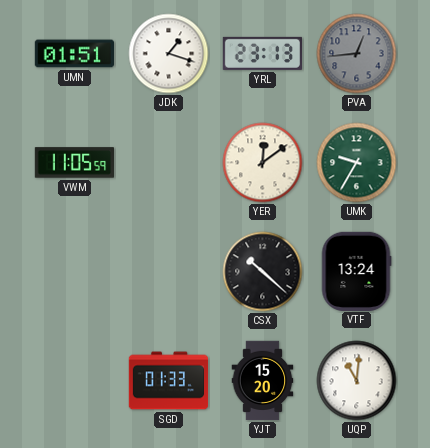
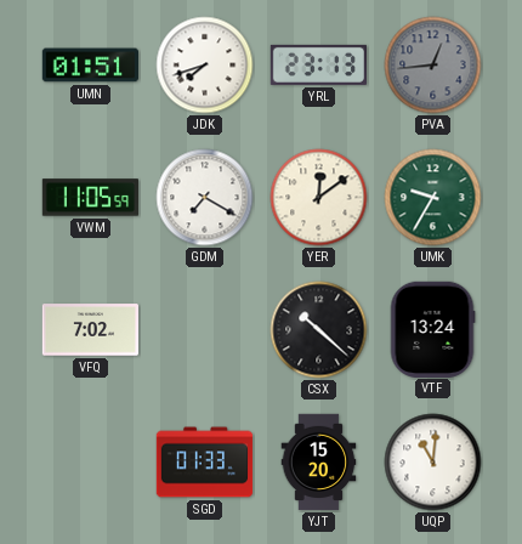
JDK: 1:18 -> 7:42 (205, 66)
GDM: none -> 7:20 (205, 198)
VFQ: none -> 7:02 (90, 330)
